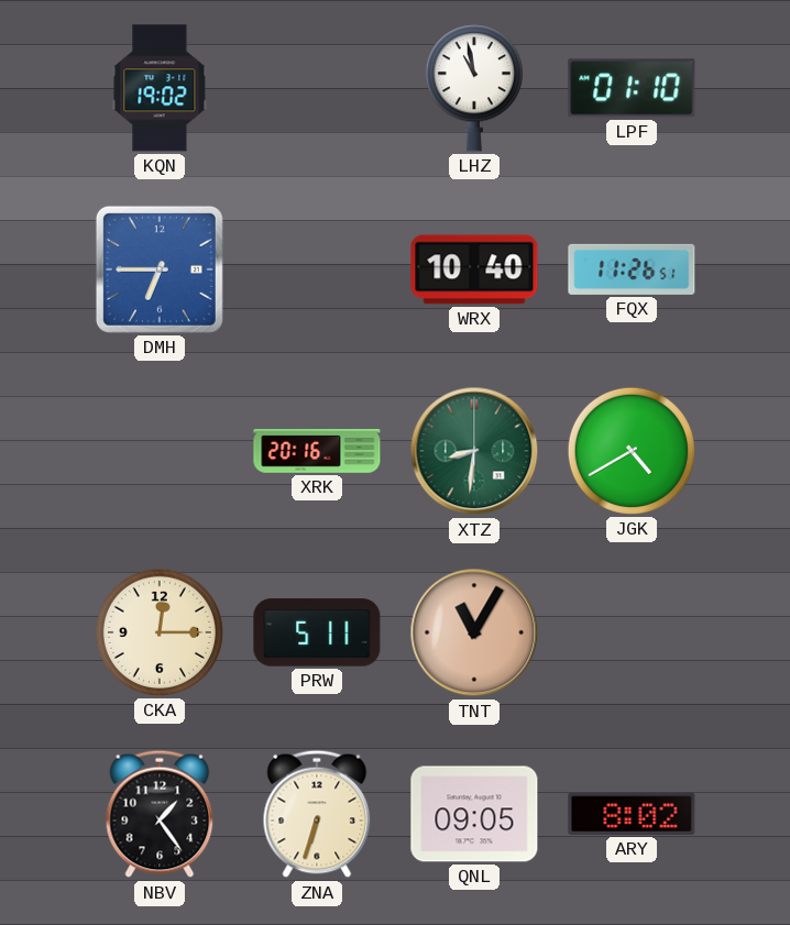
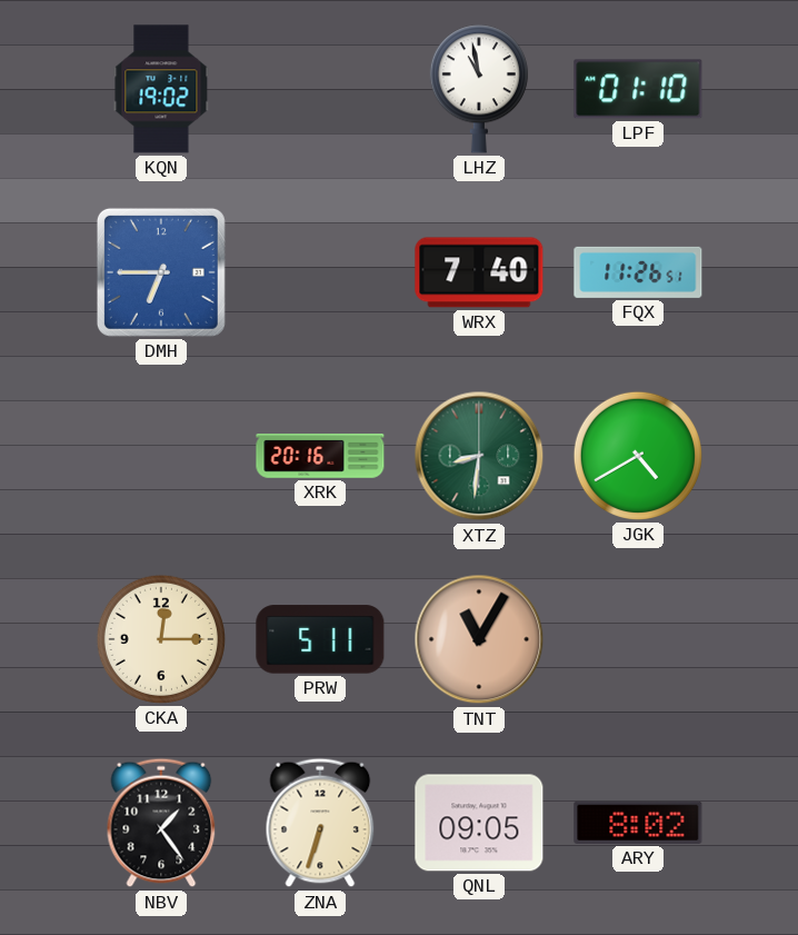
WRX: 10:40 -> 7:40 (479, 272)
